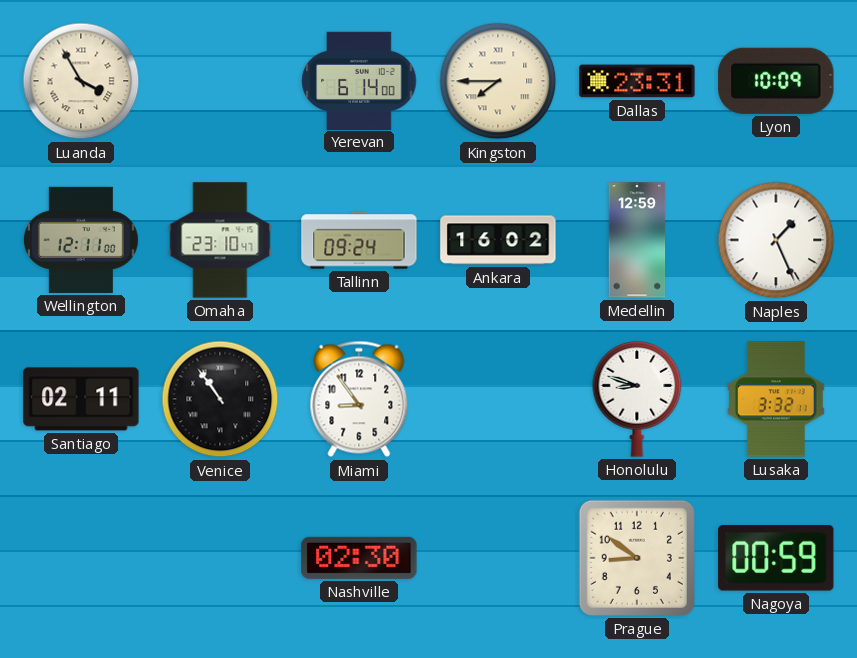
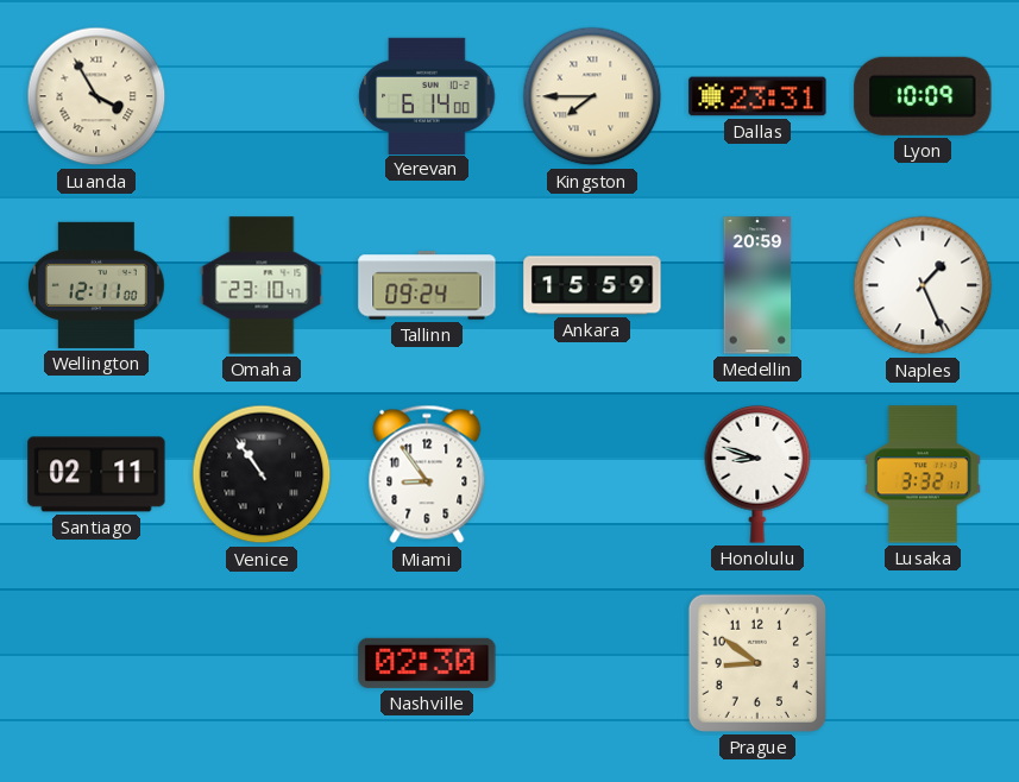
Ankara: 16:02 -> 15:59 (592, 285)
Medellin: 12:59 -> 20:59 (757, 285)
Nagoya: 00:59 -> none (776, 559)
